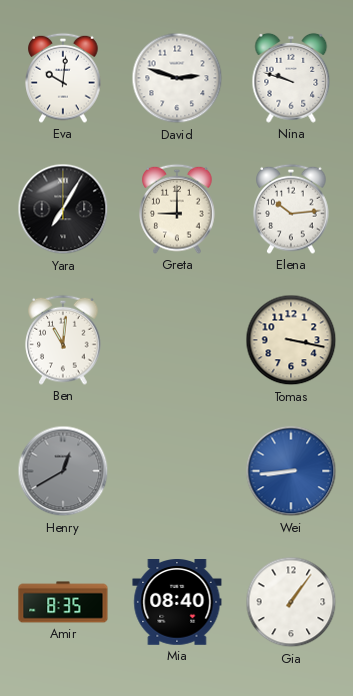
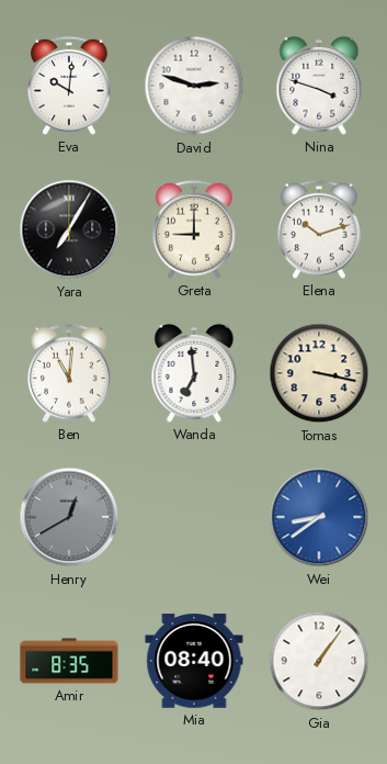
Nina: 9:48 -> 3:48 (319, 86)
Elena: 10:14 -> 10:12 (319, 229)
Wanda: none -> 6:59 (194, 373)
Wei: 8:44 -> 8:39 (319, 517)
